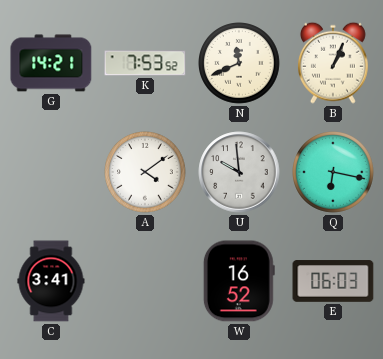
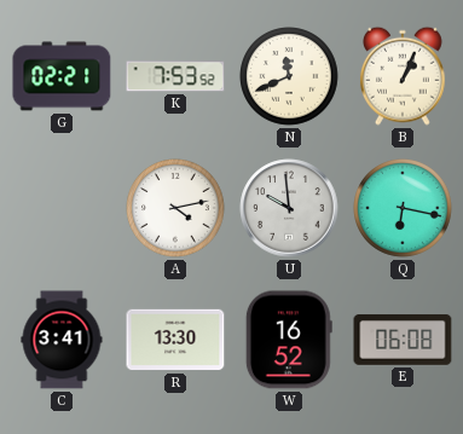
G: 14:21 -> 02:21 (62, 76)
A: 4:09 -> 4:13 (176, 209)
R: none -> 13:30 (175, 340)
E: 06:03 -> 06:08 (403, 340)
